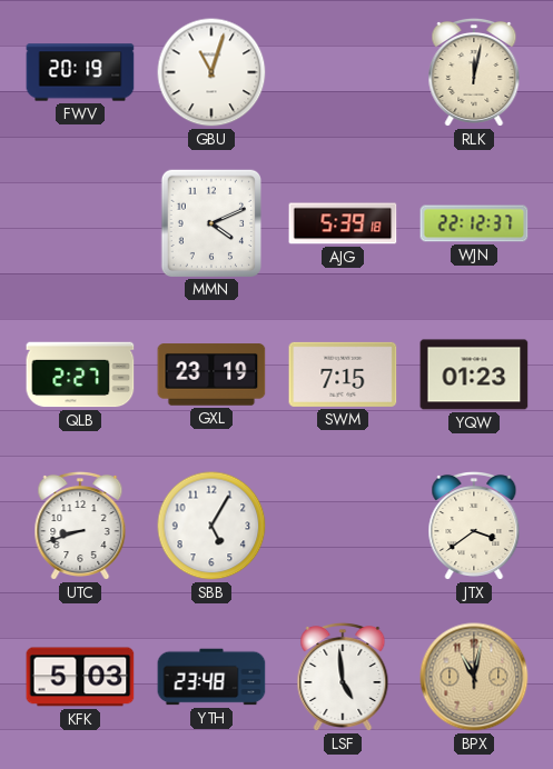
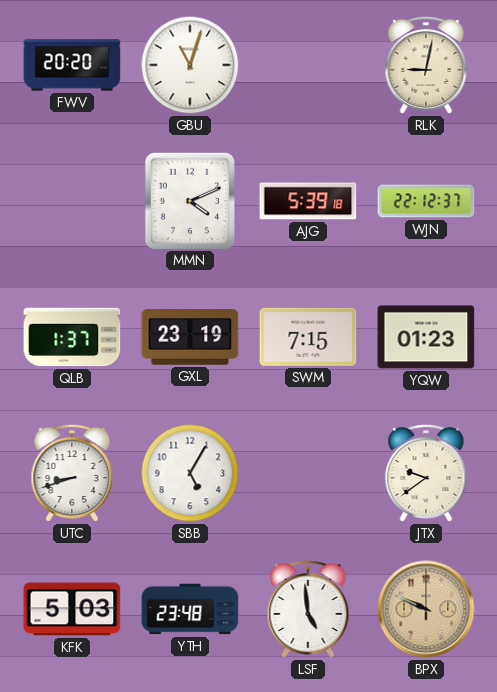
FWV: 20:19 -> 20:20 (72, 65)
RLK: 12:02 -> 9:02 (426, 65)
QLB: 2:27 -> 1:37 (72, 337)
JTX: 3:39 -> 9:39 (426, 473)
BPX: 11:02 -> 9:49 (426, 609)
